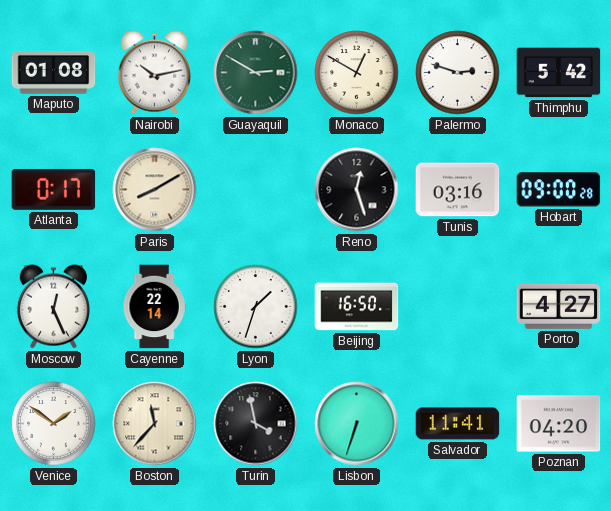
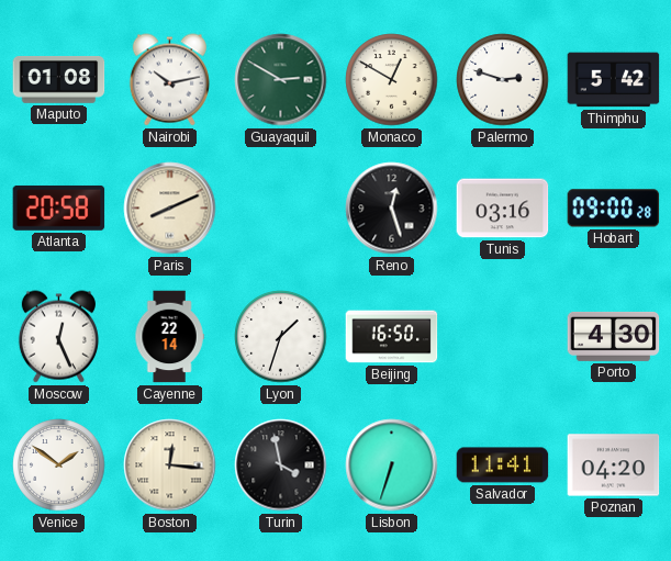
Atlanta: 0:17 -> 20:58 (59, 207)
Paris: 8:10 -> 8:11 (170, 209)
Porto: 4:27 -> 4:30 (614, 336)
Boston: 11:37 -> 12:16 (170, 465)
